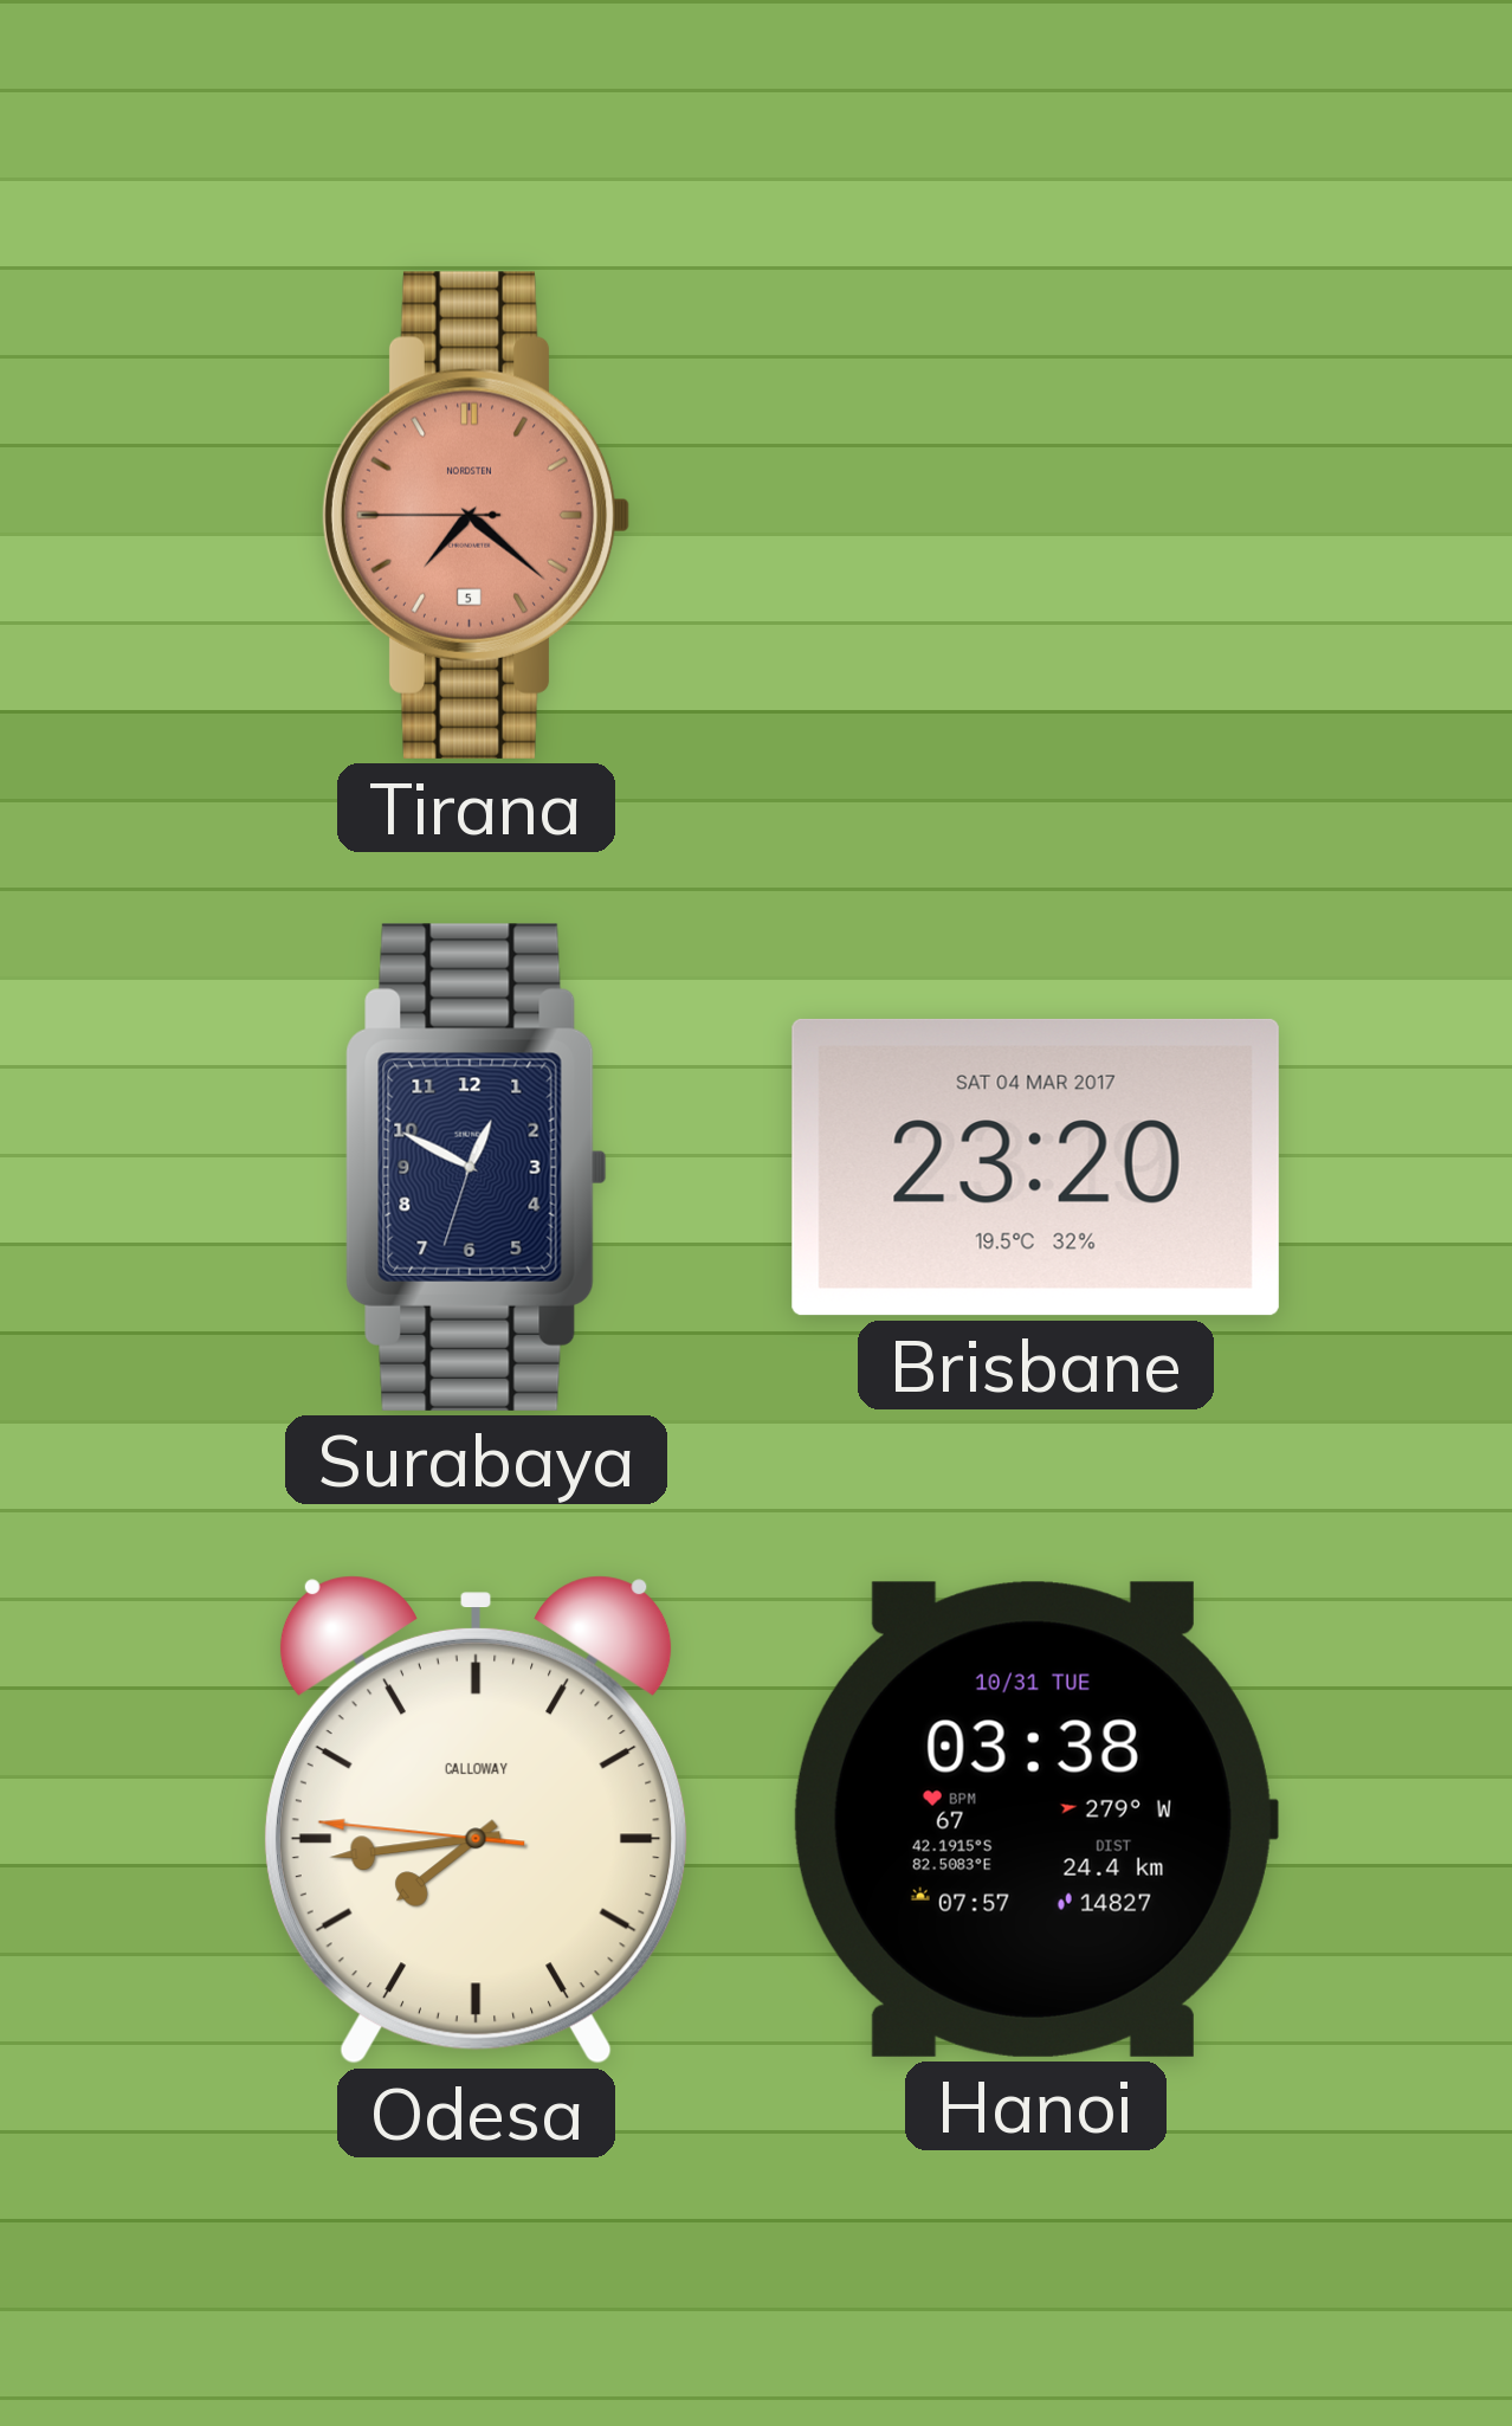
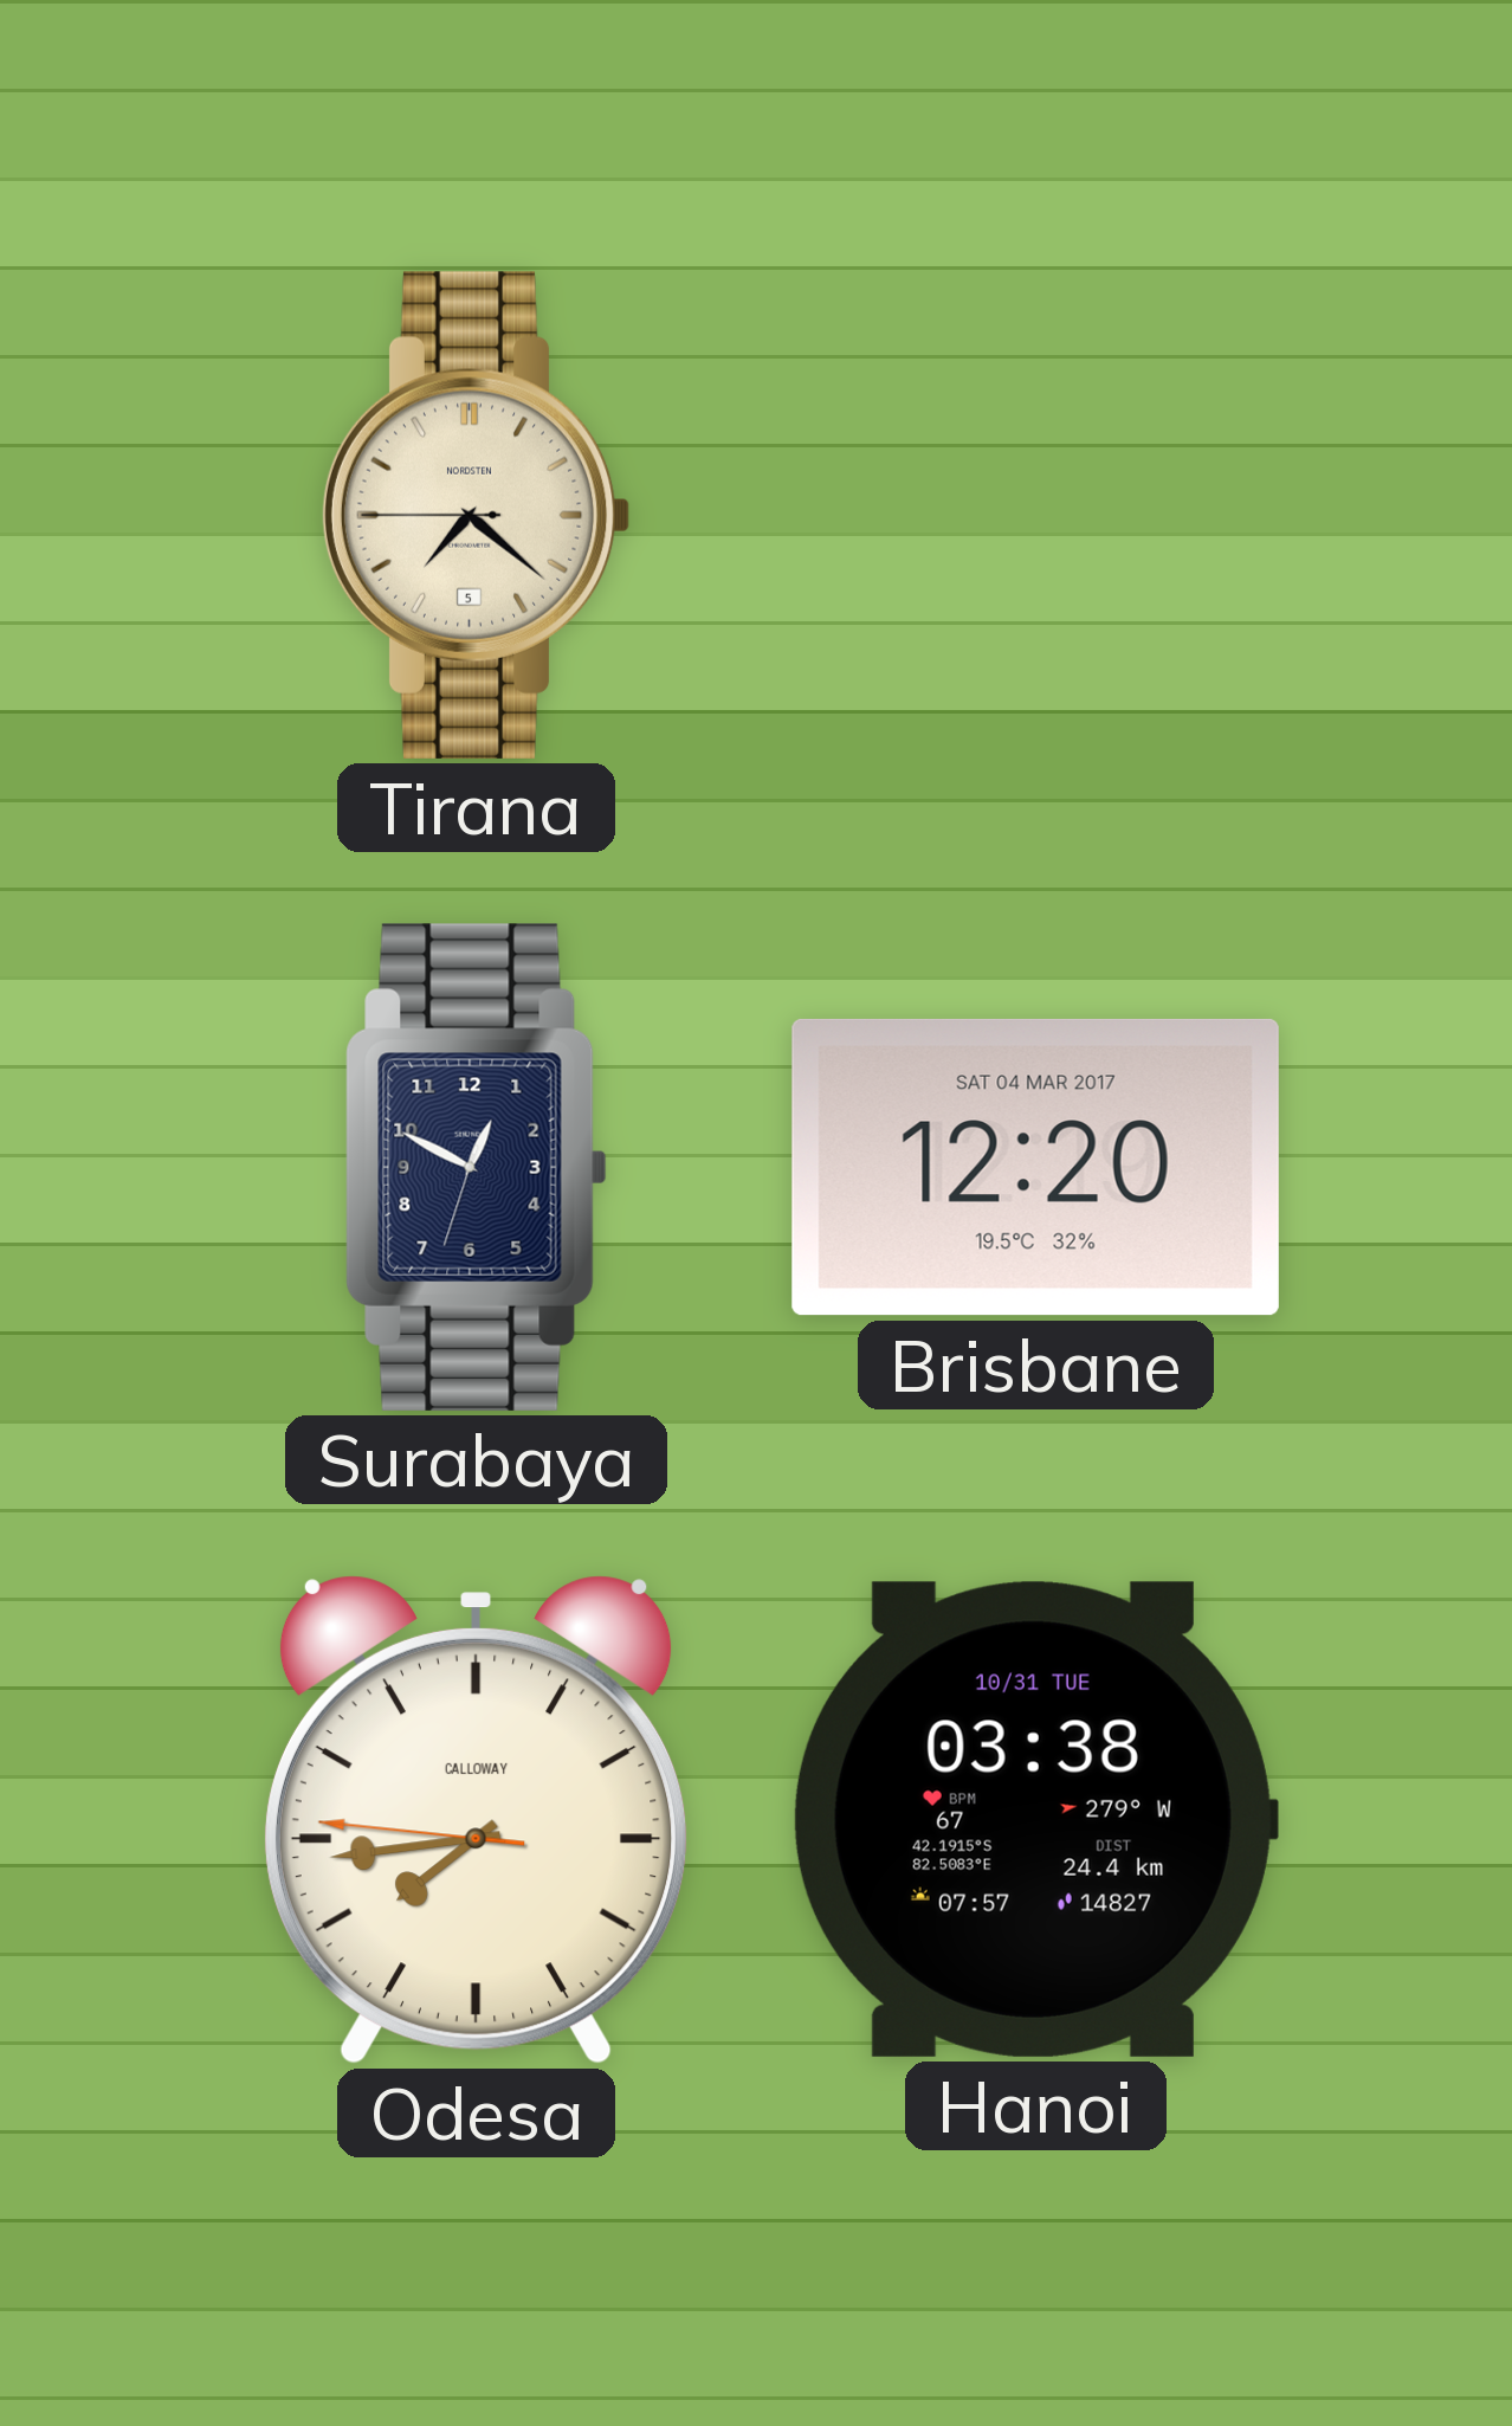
Tirana dial: salmon -> cream (476, 515)
Brisbane: 23:20 -> 12:20 (1035, 1167)
